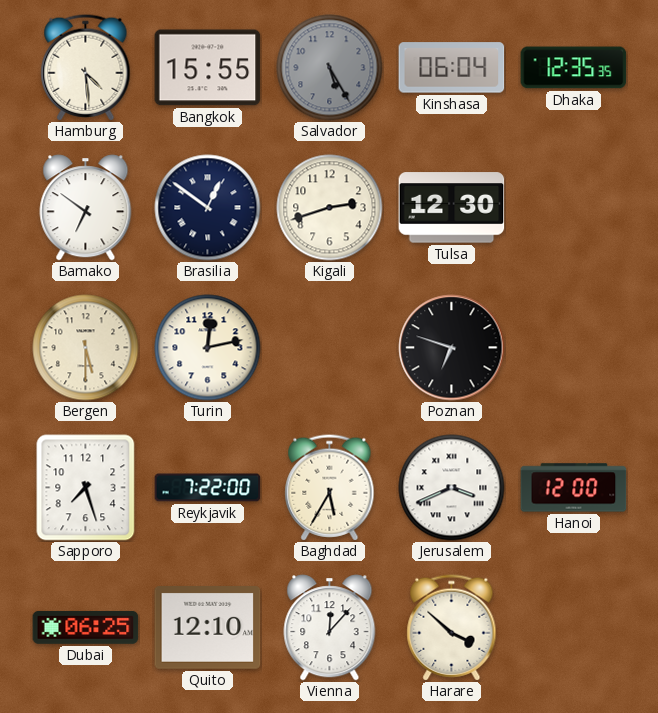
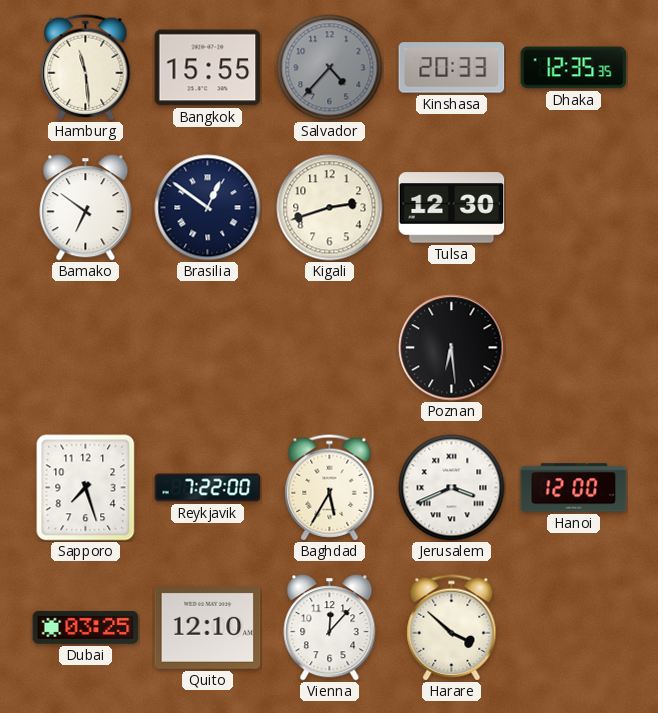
Hamburg: 4:29 -> 11:29 (86, 68)
Salvador: 5:25 -> 4:37 (330, 68)
Kinshasa: 06:04 -> 20:33 (452, 68)
Bergen: 5:30 -> none (86, 348)
Turin: 12:13 -> none (208, 348)
Poznan: 6:48 -> 6:29 (452, 348)
Dubai: 06:25 -> 03:25 (86, 627)
